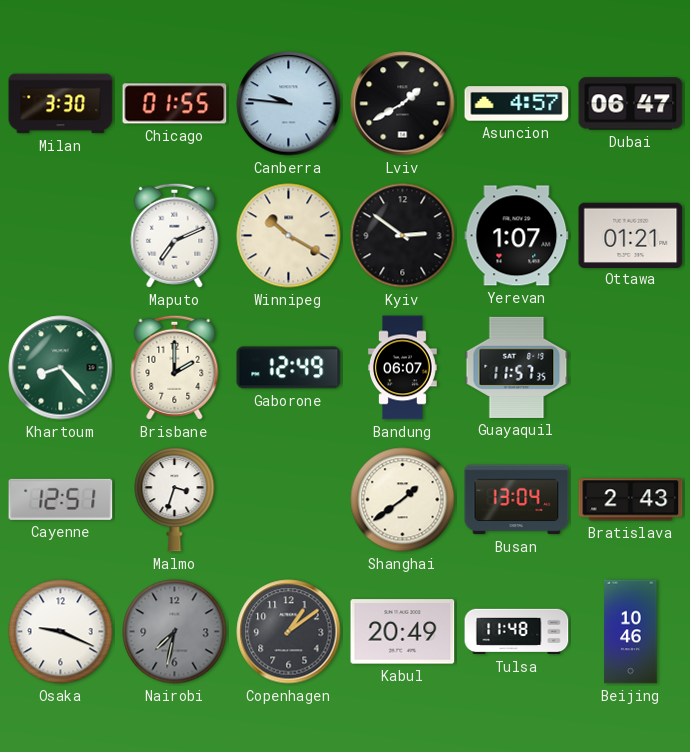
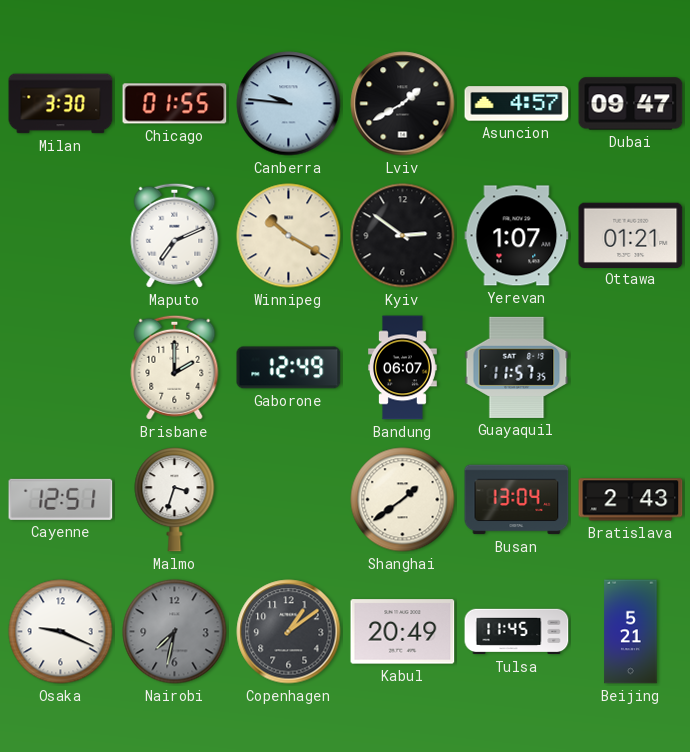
Dubai: 06:47 -> 09:47 (631, 104)
Khartoum: 8:23 -> none (61, 368)
Tulsa: 11:48 -> 11:45 (517, 632)
Beijing: 10:46 -> 5:21 (631, 632)
